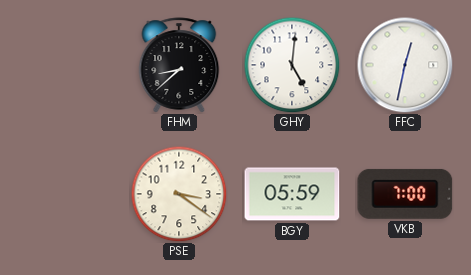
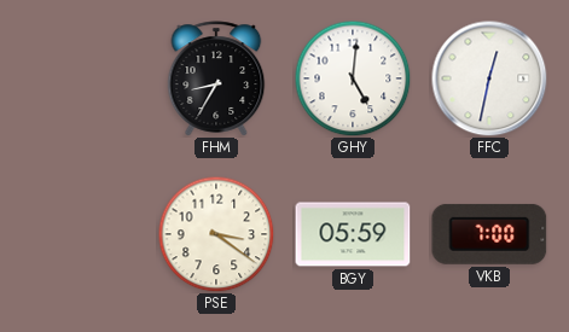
FHM: 8:38 -> 8:35 (216, 78)
